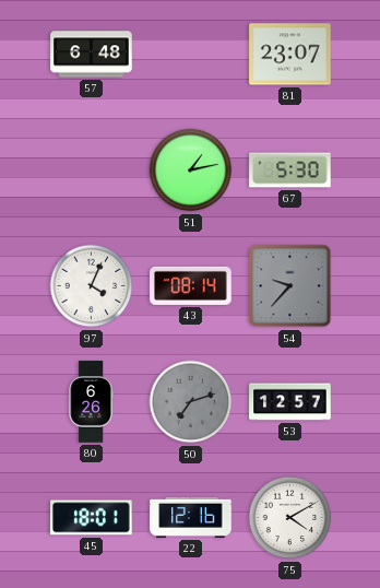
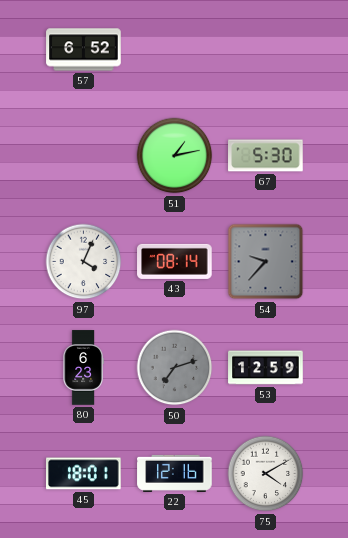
57: 6:48 -> 6:52 (84, 50)
81: 23:07 -> none (290, 55)
80: 6:26 -> 6:23 (83, 368)
53: 12:57 -> 12:59 (266, 368)
